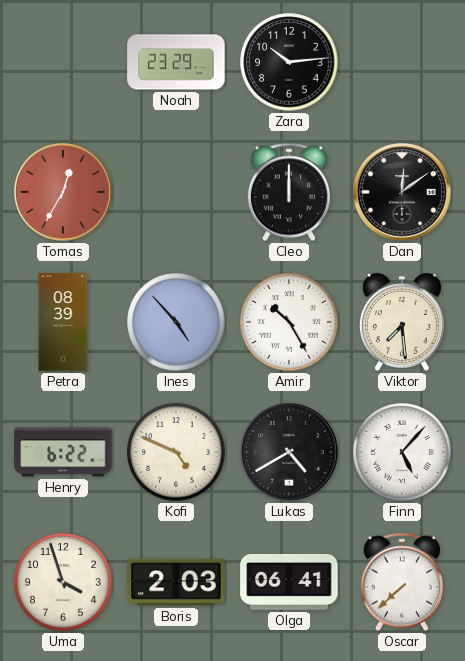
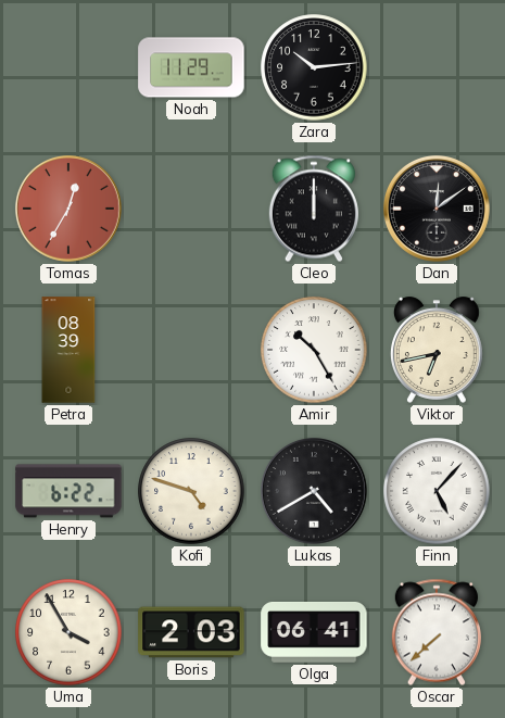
Noah: 23:29 -> 11:29 (191, 67)
Ines: 4:53 -> none (176, 322)
Viktor: 7:29 -> 6:43 (437, 350)
Kofi: 4:49 -> 4:48 (191, 491)
Uma: 3:57 -> 3:55 (68, 632)
